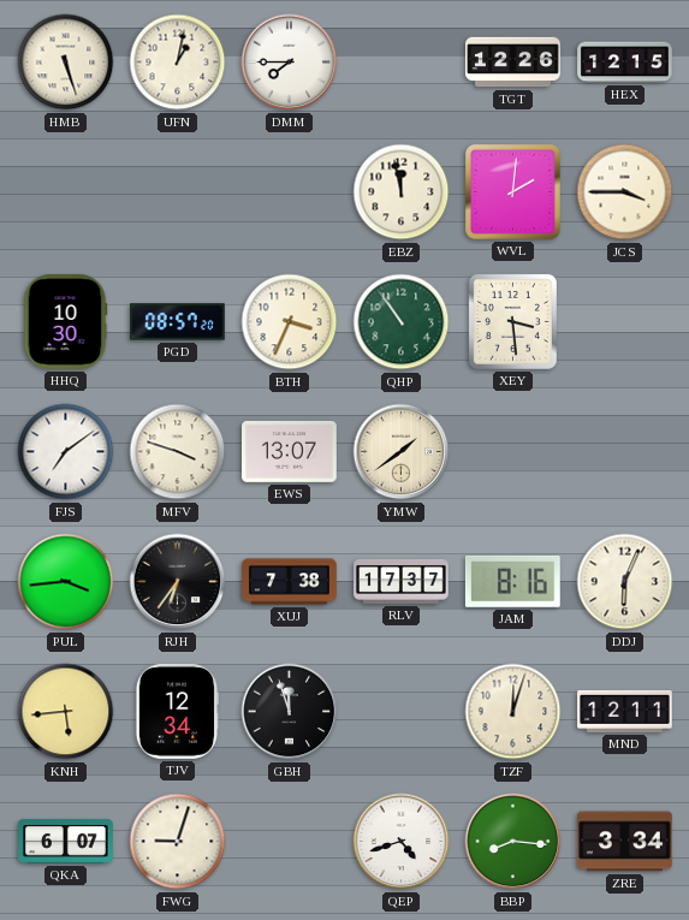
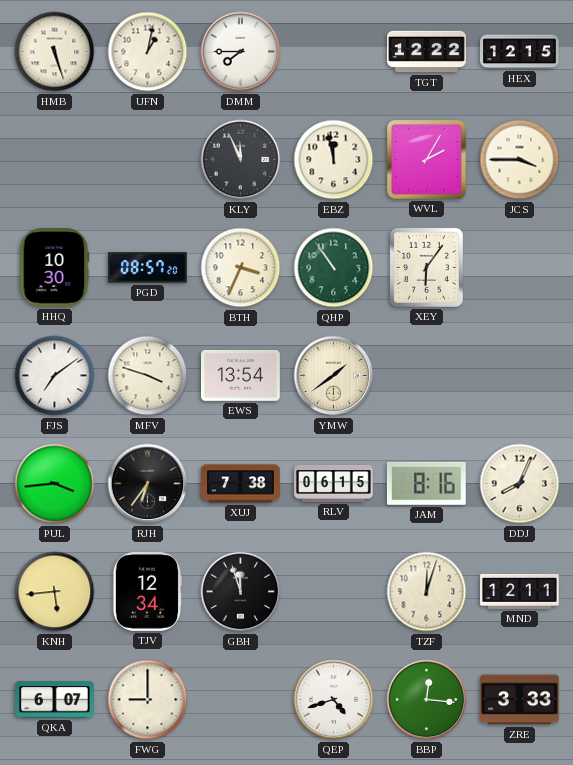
TGT: 12:26 -> 12:22 (427, 52)
KLY: none -> 11:56 (241, 160)
WVL: 2:01 -> 2:05 (427, 160)
XEY: 3:29 -> 6:06 (426, 267)
EWS: 13:07 -> 13:54 (241, 375)
RLV: 17:37 -> 06:15 (334, 483)
DDJ: 6:04 -> 8:04 (520, 484)
FWG: 9:03 -> 9:00 (148, 700)
BBP: 8:16 -> 12:16 (427, 700)
ZRE: 3:34 -> 3:33 (520, 700)
